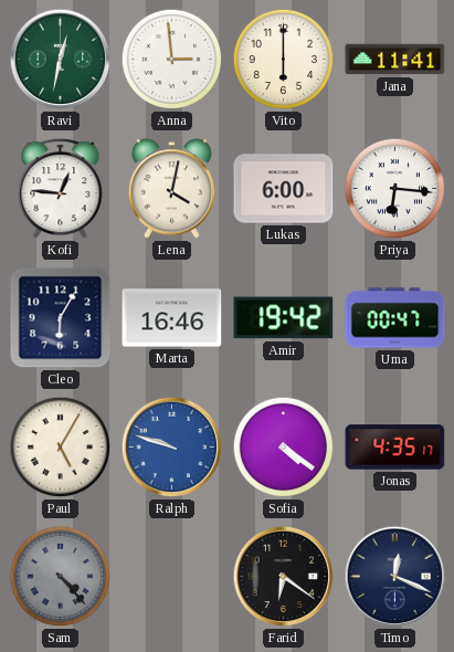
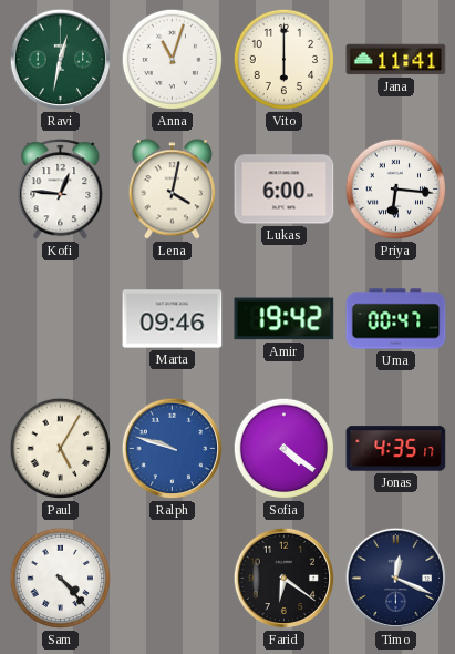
Anna: 2:59 -> 11:03 (173, 60)
Cleo: 6:05 -> none (61, 318)
Marta: 16:46 -> 09:46 (173, 319)
Sam dial: grey -> white (61, 579)
